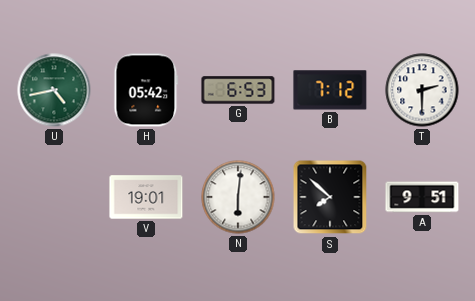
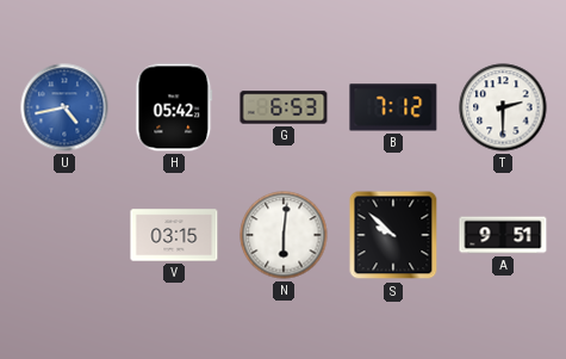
U dial: green -> blue (64, 107)
V: 19:01 -> 03:15 (174, 235)
S: 7:52 -> 9:52 (393, 235)
